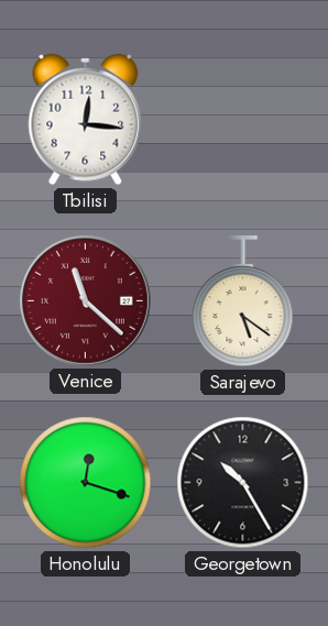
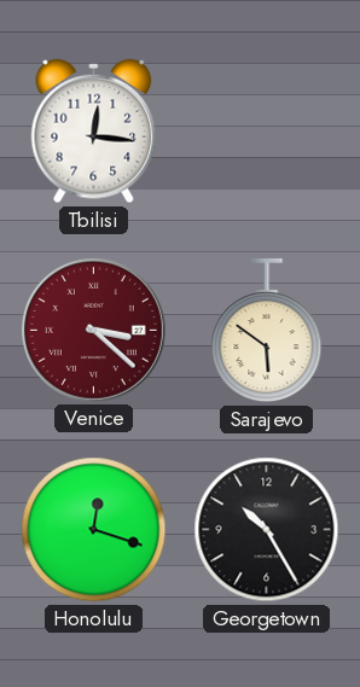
Venice: 11:22 -> 3:22 (93, 330)
Sarajevo: 5:21 -> 5:51 (267, 332)
